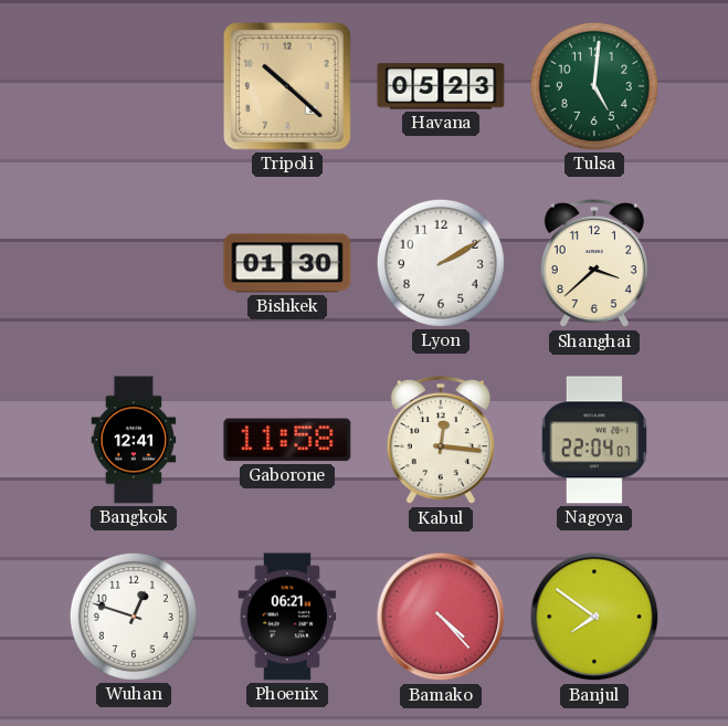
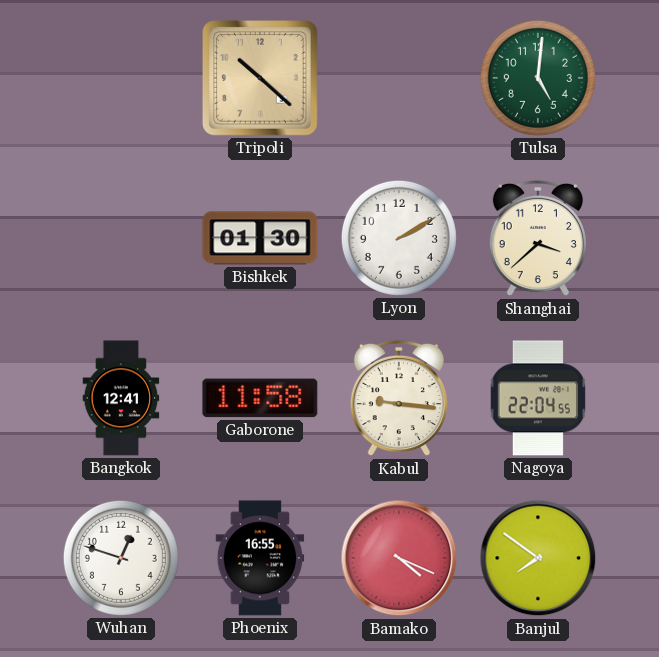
Havana: 05:23 -> none (441, 86)
Kabul: 12:16 -> 9:16 (399, 398)
Nagoya: 22:04:07 -> 22:04:55 (537, 398)
Phoenix: 06:21 -> 16:55 (260, 558)
Bamako: 4:23 -> 4:19 (399, 558)
